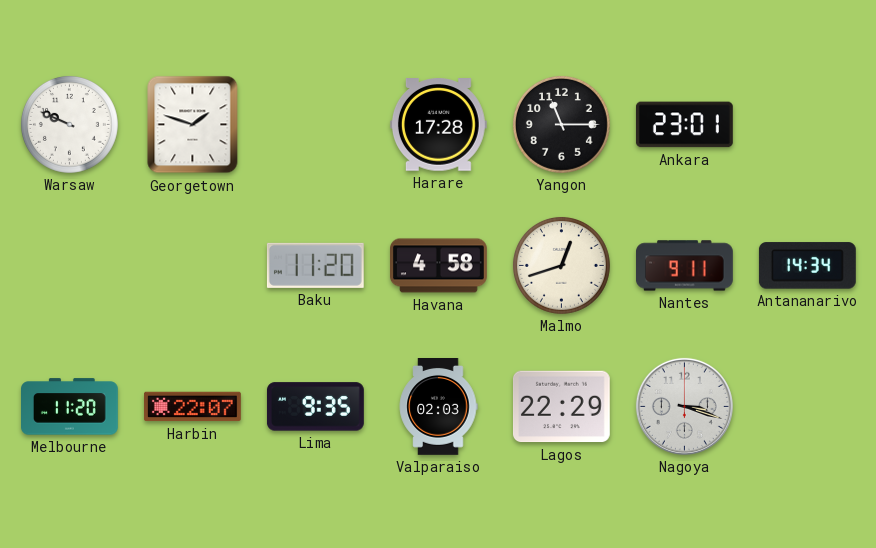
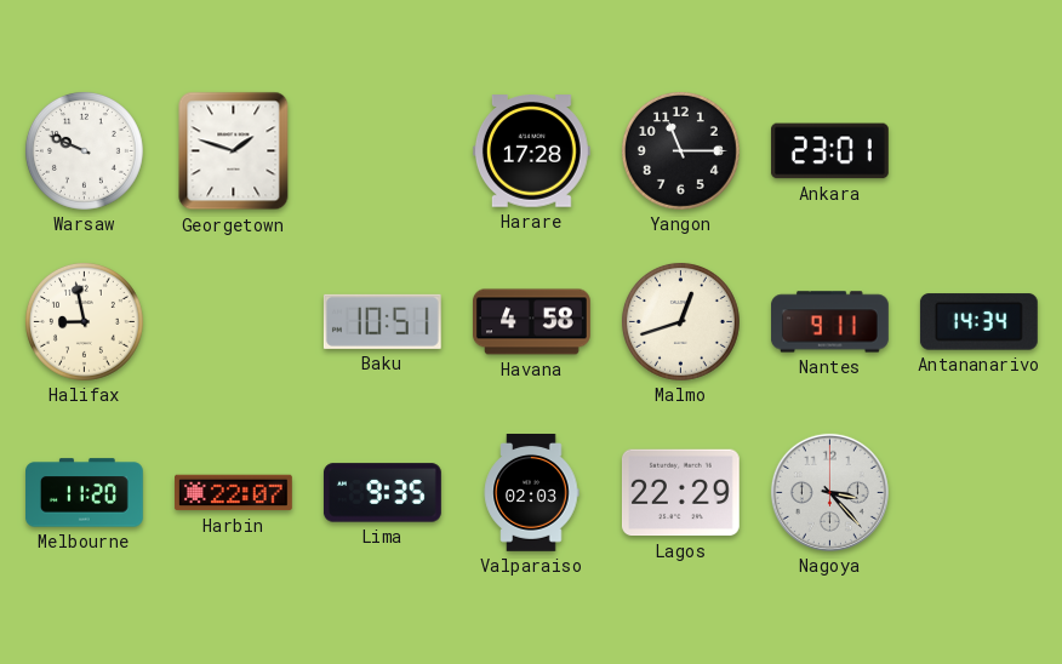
Halifax: none -> 8:58 (84, 321)
Baku: 11:20 -> 10:51 (382, 321)
Nagoya: 3:18 -> 3:23 (829, 492)
